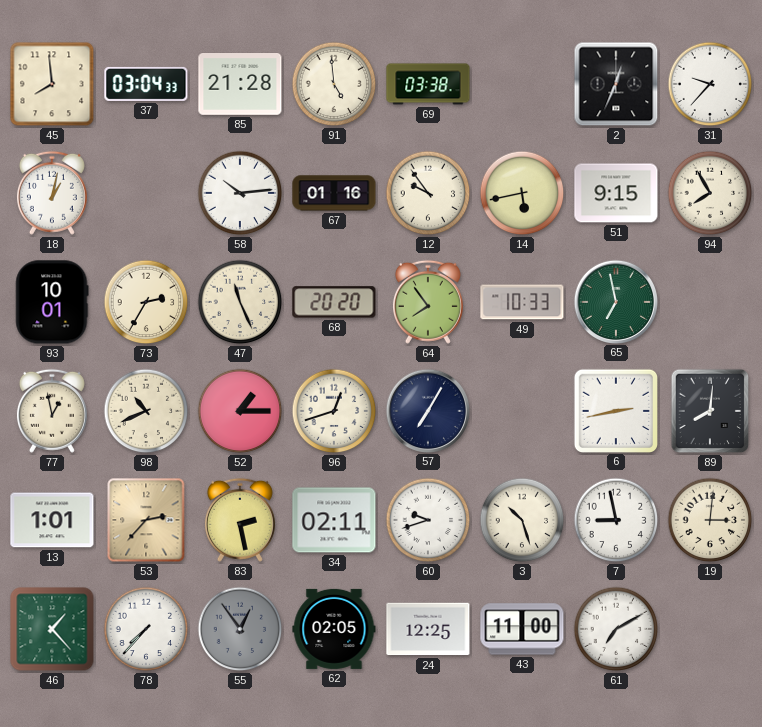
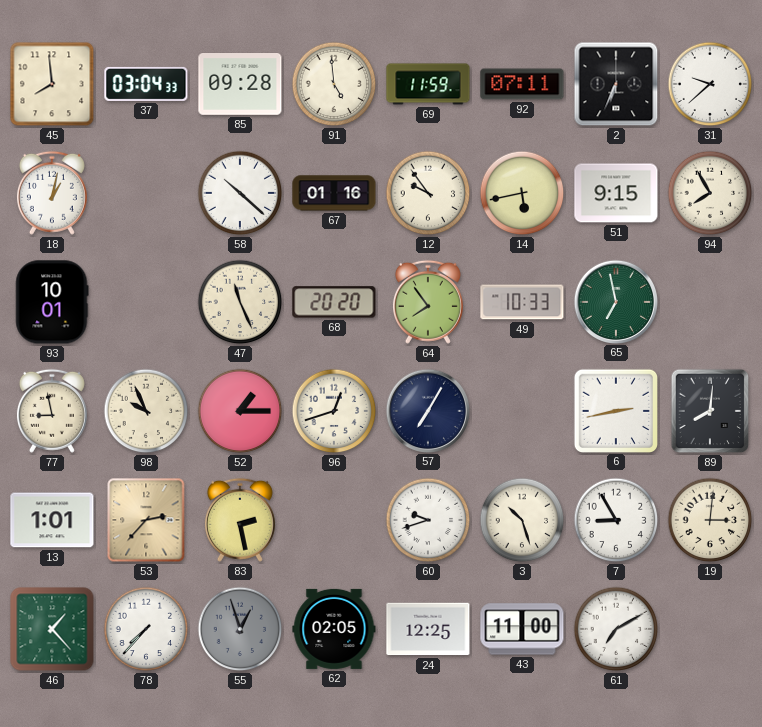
85: 21:28 -> 09:28 (240, 85)
69: 03:38 -> 11:59 (428, 84)
92: none -> 07:11 (522, 84)
2: 12:34 -> 6:34 (616, 84)
31: 9:37 -> 9:38 (710, 84)
58: 10:14 -> 10:22 (240, 193)
73: 2:35 -> none (146, 302)
77: 12:58 -> 8:58 (52, 411)
98: 10:41 -> 9:56 (146, 411)
34: 02:11 -> none (334, 520)
7: 8:58 -> 8:55 (616, 520)
55: 12:54 -> 12:57 (240, 629)
